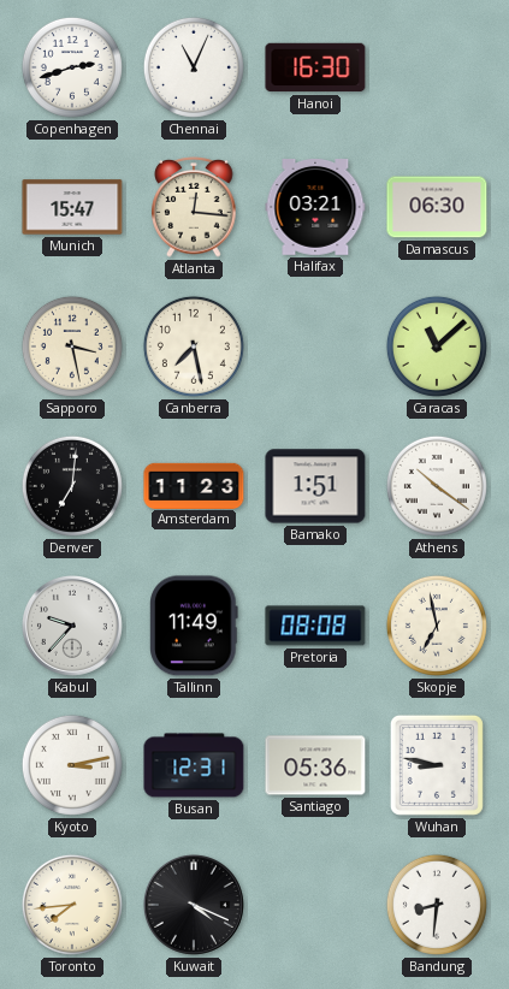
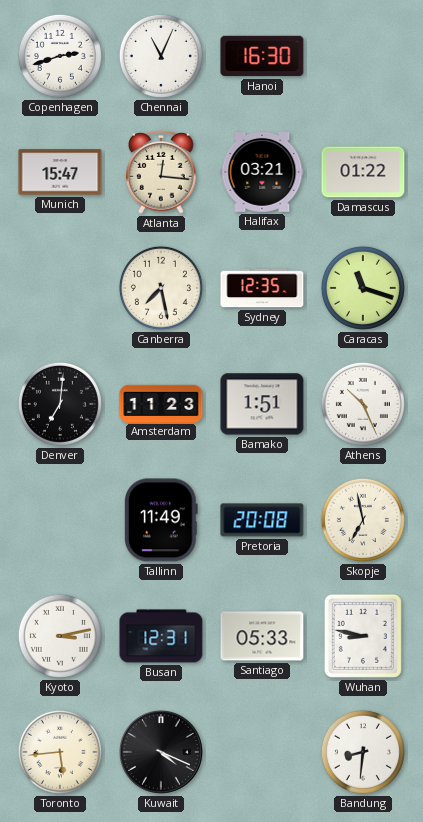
Damascus: 06:30 -> 01:22 (363, 172)
Sapporo: 3:28 -> none (72, 347)
Sydney: none -> 12:35 (262, 288)
Caracas: 11:08 -> 11:18 (363, 288)
Athens: 10:21 -> 10:26 (363, 404)
Kabul: 9:37 -> none (72, 626)
Pretoria: 08:08 -> 20:08 (262, 520)
Santiago: 05:36 -> 05:33 (262, 636)
Toronto: 7:44 -> 5:44 (60, 752)
